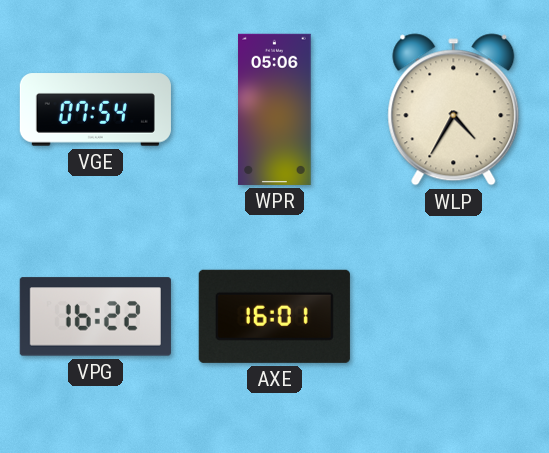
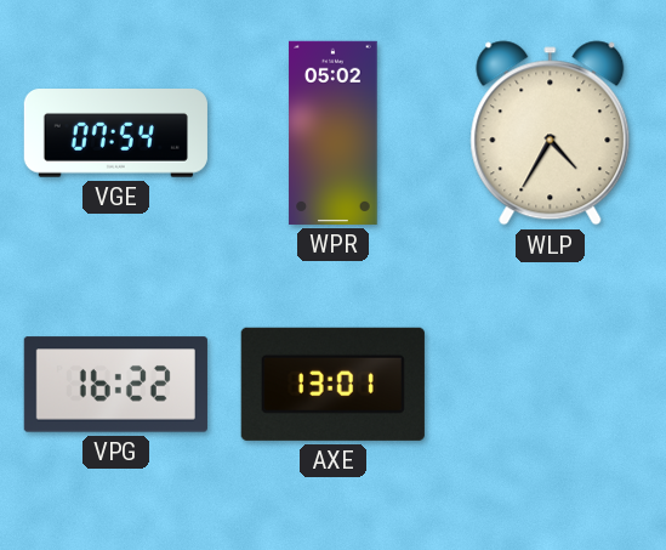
WPR: 05:06 -> 05:02 (334, 132)
AXE: 16:01 -> 13:01 (332, 384)
